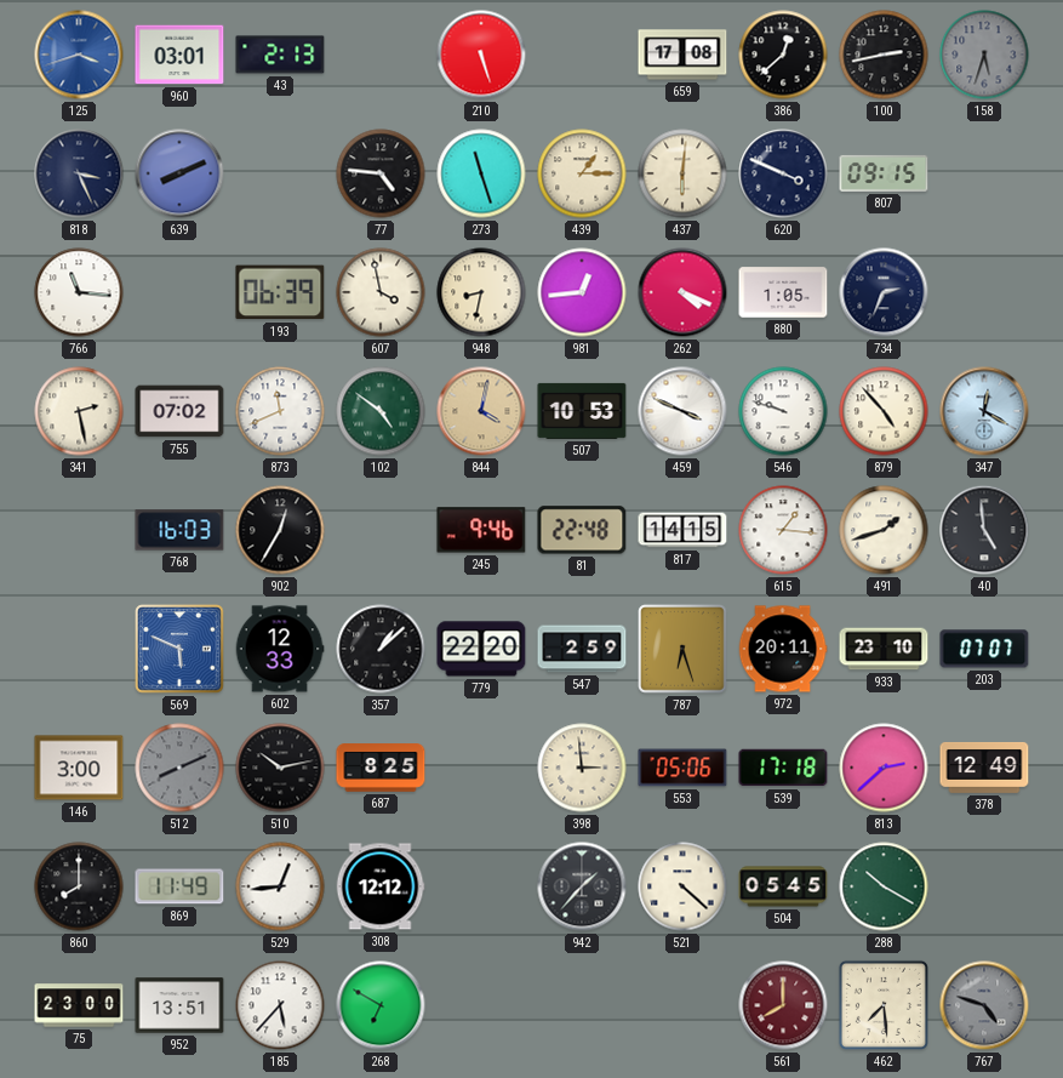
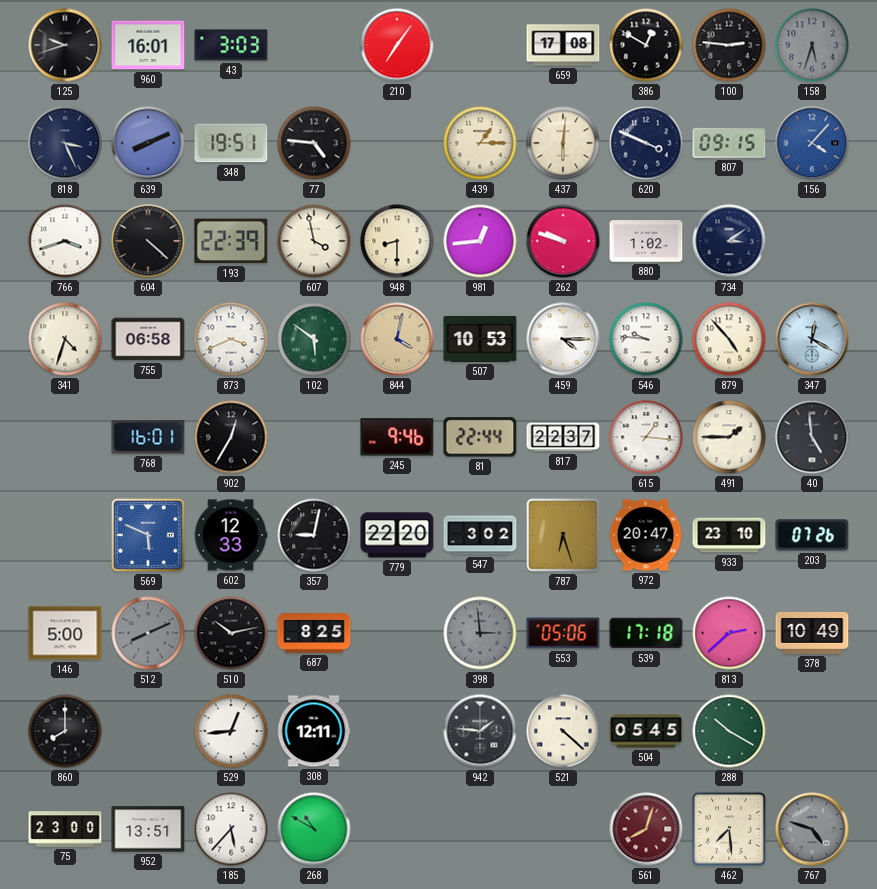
125: 3:42 -> 9:42 (65, 45)
125 dial: blue -> black (65, 45)
960: 03:01 -> 16:01 (148, 45)
43: 2:13 -> 3:03 (231, 45)
210: 5:27 -> 7:06 (397, 45)
386: 12:38 -> 12:50 (646, 45)
100: 2:43 -> 2:46 (729, 45)
348: none -> 19:51 (231, 143)
273: 11:27 -> none (481, 173)
156: none -> 4:07 (812, 143)
766: 11:16 -> 3:42 (65, 241)
604: none -> 4:22 (148, 241)
193: 06:39 -> 22:39 (231, 241)
948: 8:32 -> 8:30 (397, 241)
262: 4:19 -> 9:48 (563, 241)
880: 1:05 -> 1:02 (646, 241)
734: 2:34 -> 3:09 (729, 241)
341: 2:28 -> 4:33 (65, 339)
755: 07:02 -> 06:58 (148, 339)
873: 11:41 -> 3:41 (231, 339)
102: 4:51 -> 5:51 (314, 339)
459: 3:49 -> 4:15 (563, 339)
546: 9:48 -> 9:46 (646, 339)
768: 16:03 -> 16:01 (148, 437)
81: 22:48 -> 22:44 (480, 437)
817: 14:15 -> 22:37 (563, 437)
491: 1:42 -> 1:45 (729, 437)
357: 1:08 -> 9:02 (314, 535)
547: 2:59 -> 3:02 (480, 535)
972: 20:11 -> 20:47 (646, 535)
203: 07:07 -> 07:26 (812, 535)
146: 3:00 -> 5:00 (65, 633)
398 dial: cream -> grey (480, 633)
378: 12:49 -> 10:49 (812, 633)
869: 11:49 -> none (179, 886)
308: 12:12 -> 12:11 (314, 731)
942: 1:37 -> 1:46 (480, 731)
268: 6:50 -> 10:50 (314, 829)
561: 8:00 -> 8:03 (646, 829)
